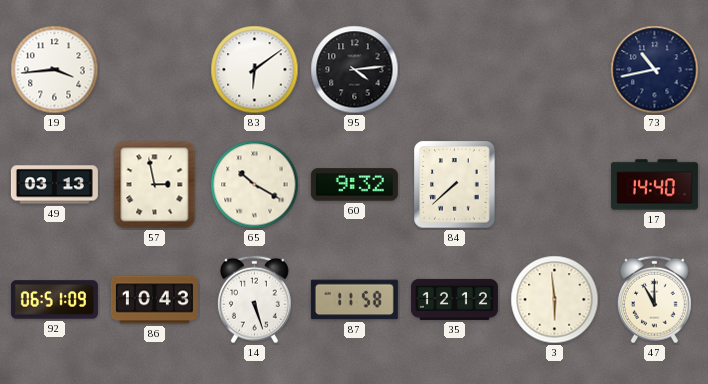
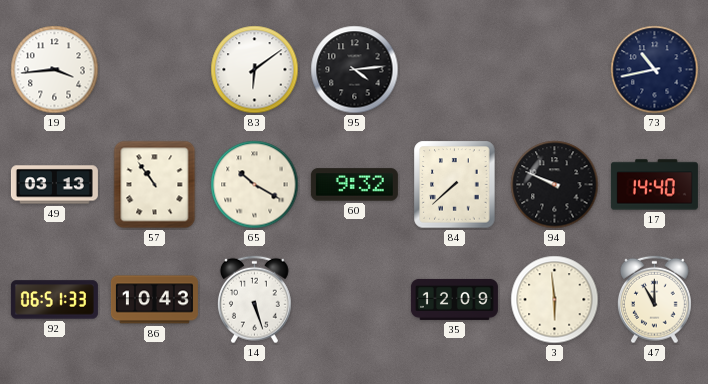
57: 2:58 -> 10:54 (155, 185)
94: none -> 9:49 (555, 185)
92: 06:51:09 -> 06:51:33 (54, 300)
87: 11:58 -> none (354, 300)
35: 12:12 -> 12:09 (454, 299)
